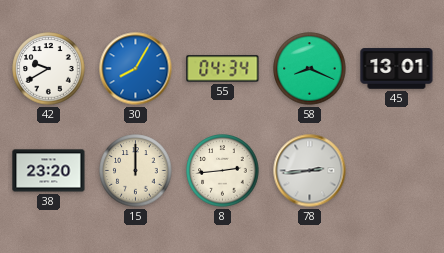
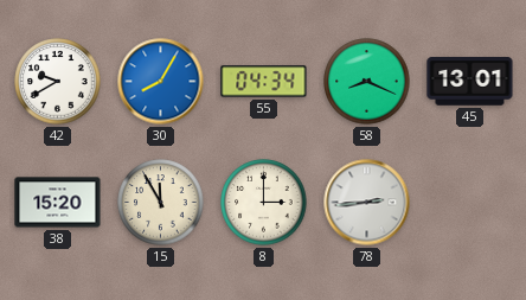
38: 23:20 -> 15:20 (58, 203)
15: 12:00 -> 11:55 (161, 203)
8: 2:44 -> 3:00 (264, 203)
